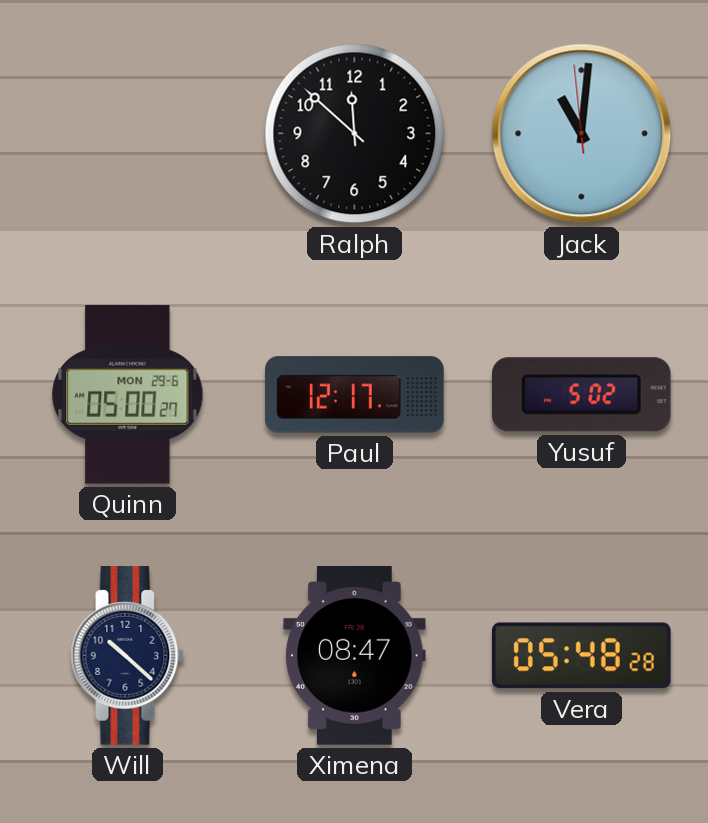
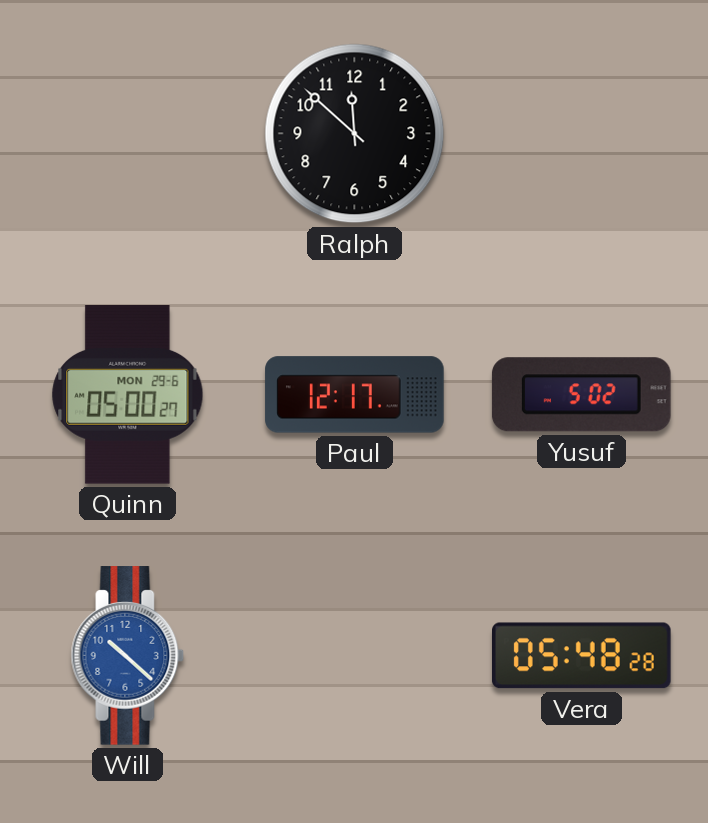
Jack: 11:00 -> none (582, 134)
Will dial: navy -> blue (128, 656)
Ximena: 08:47 -> none (355, 656)
